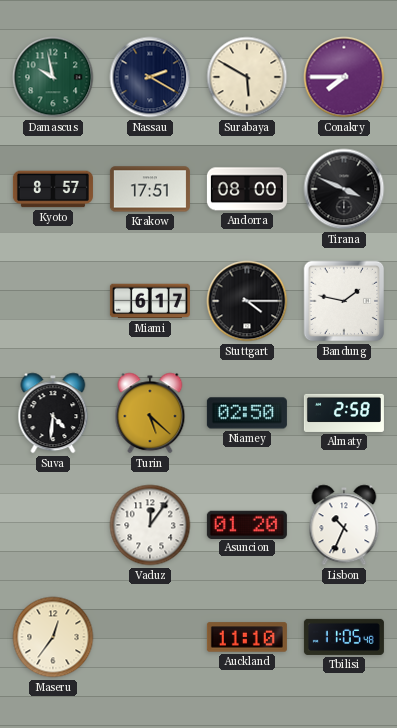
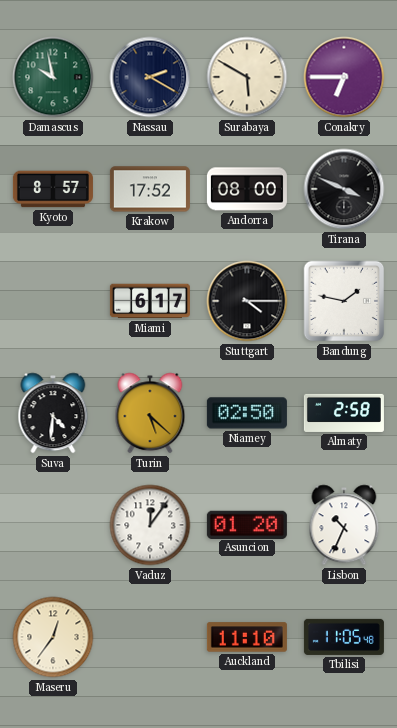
Conakry: 7:45 -> 6:45 (344, 77)
Krakow: 17:51 -> 17:52 (150, 189)
